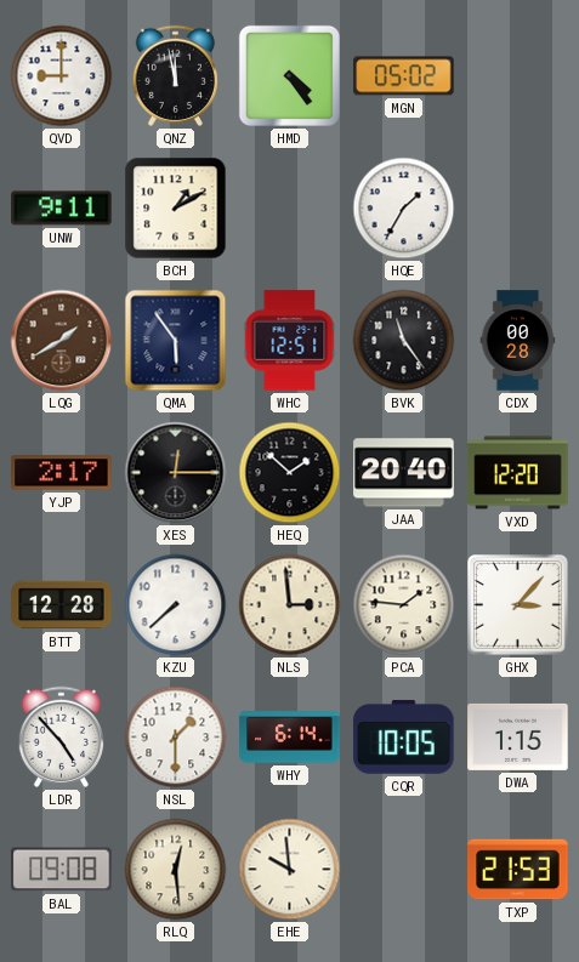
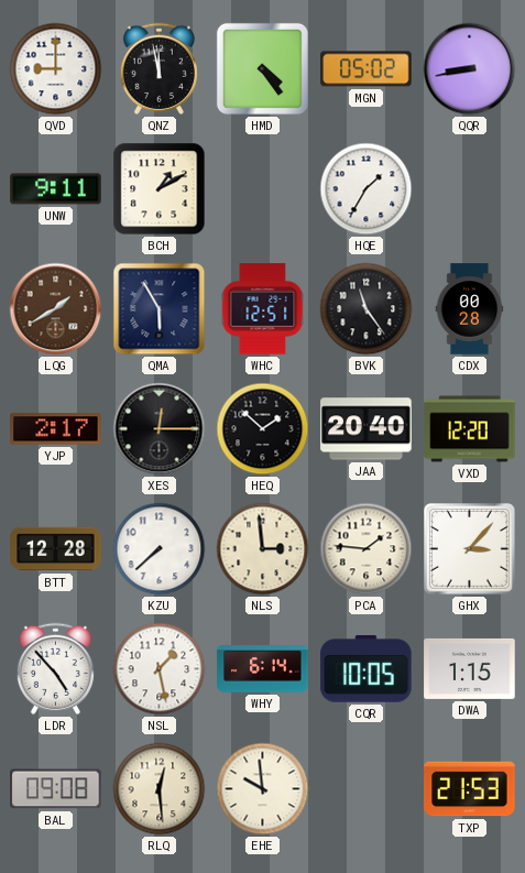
QQR: none -> 8:43 (470, 69)
QMA: 5:54 -> 5:55 (160, 309)
NSL: 1:30 -> 1:28 (160, 669)
